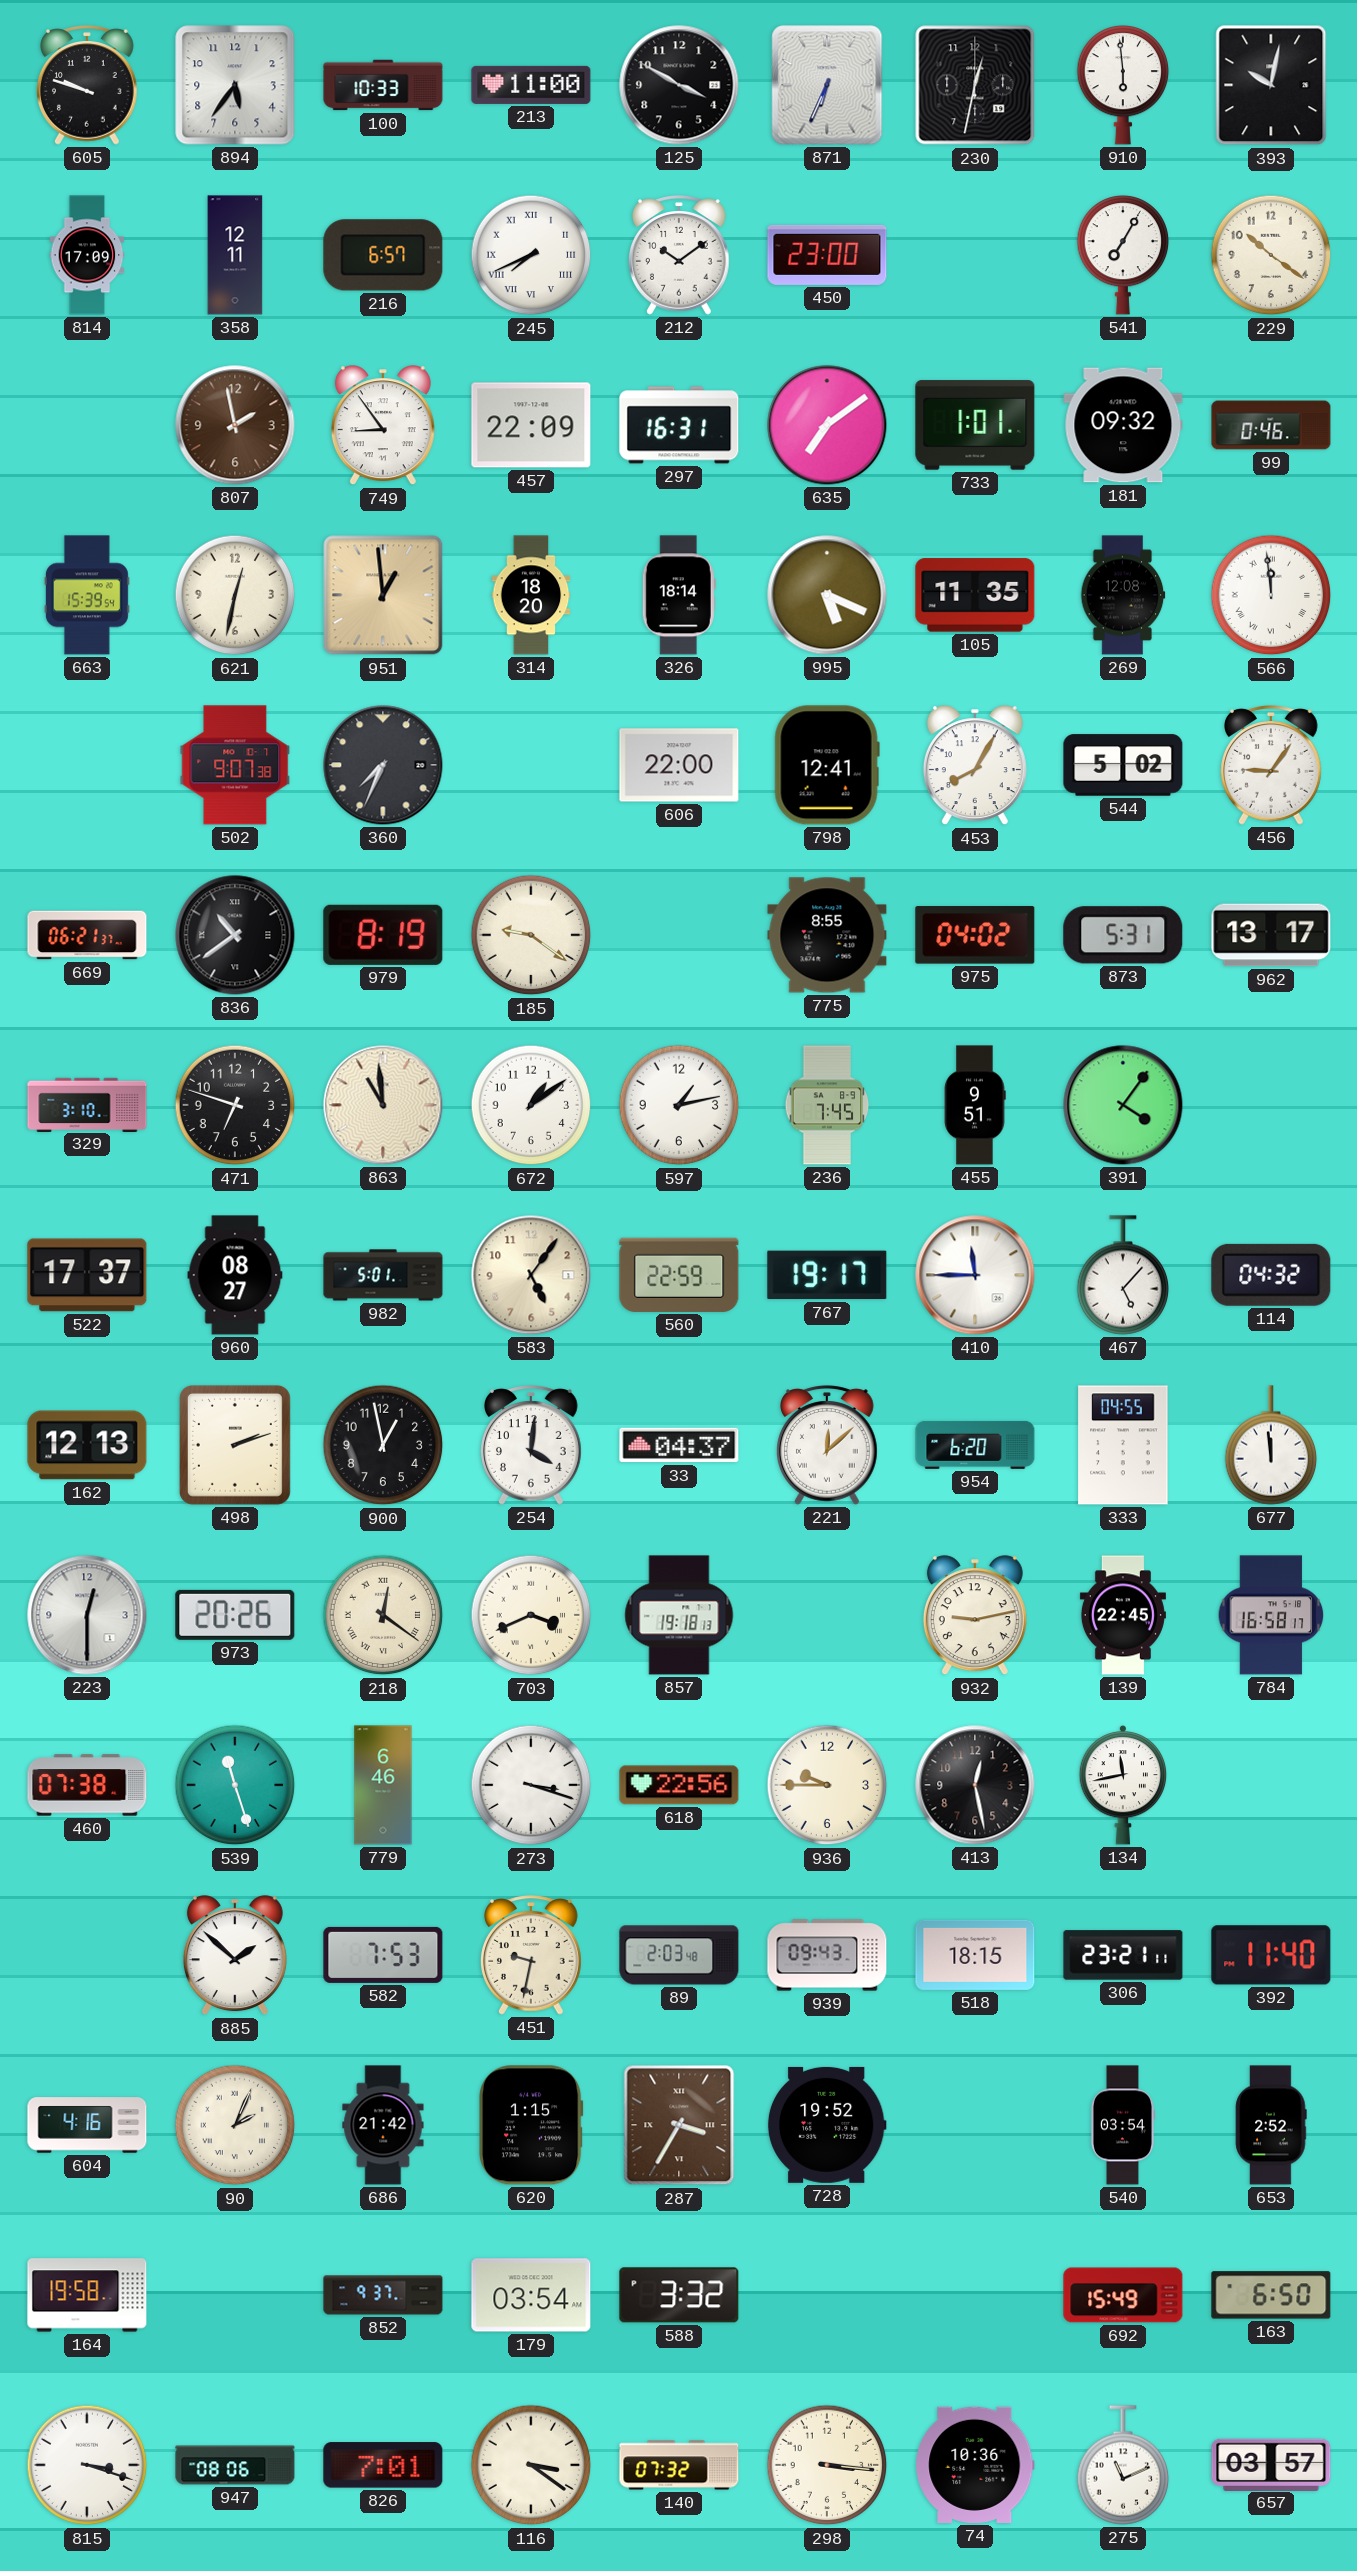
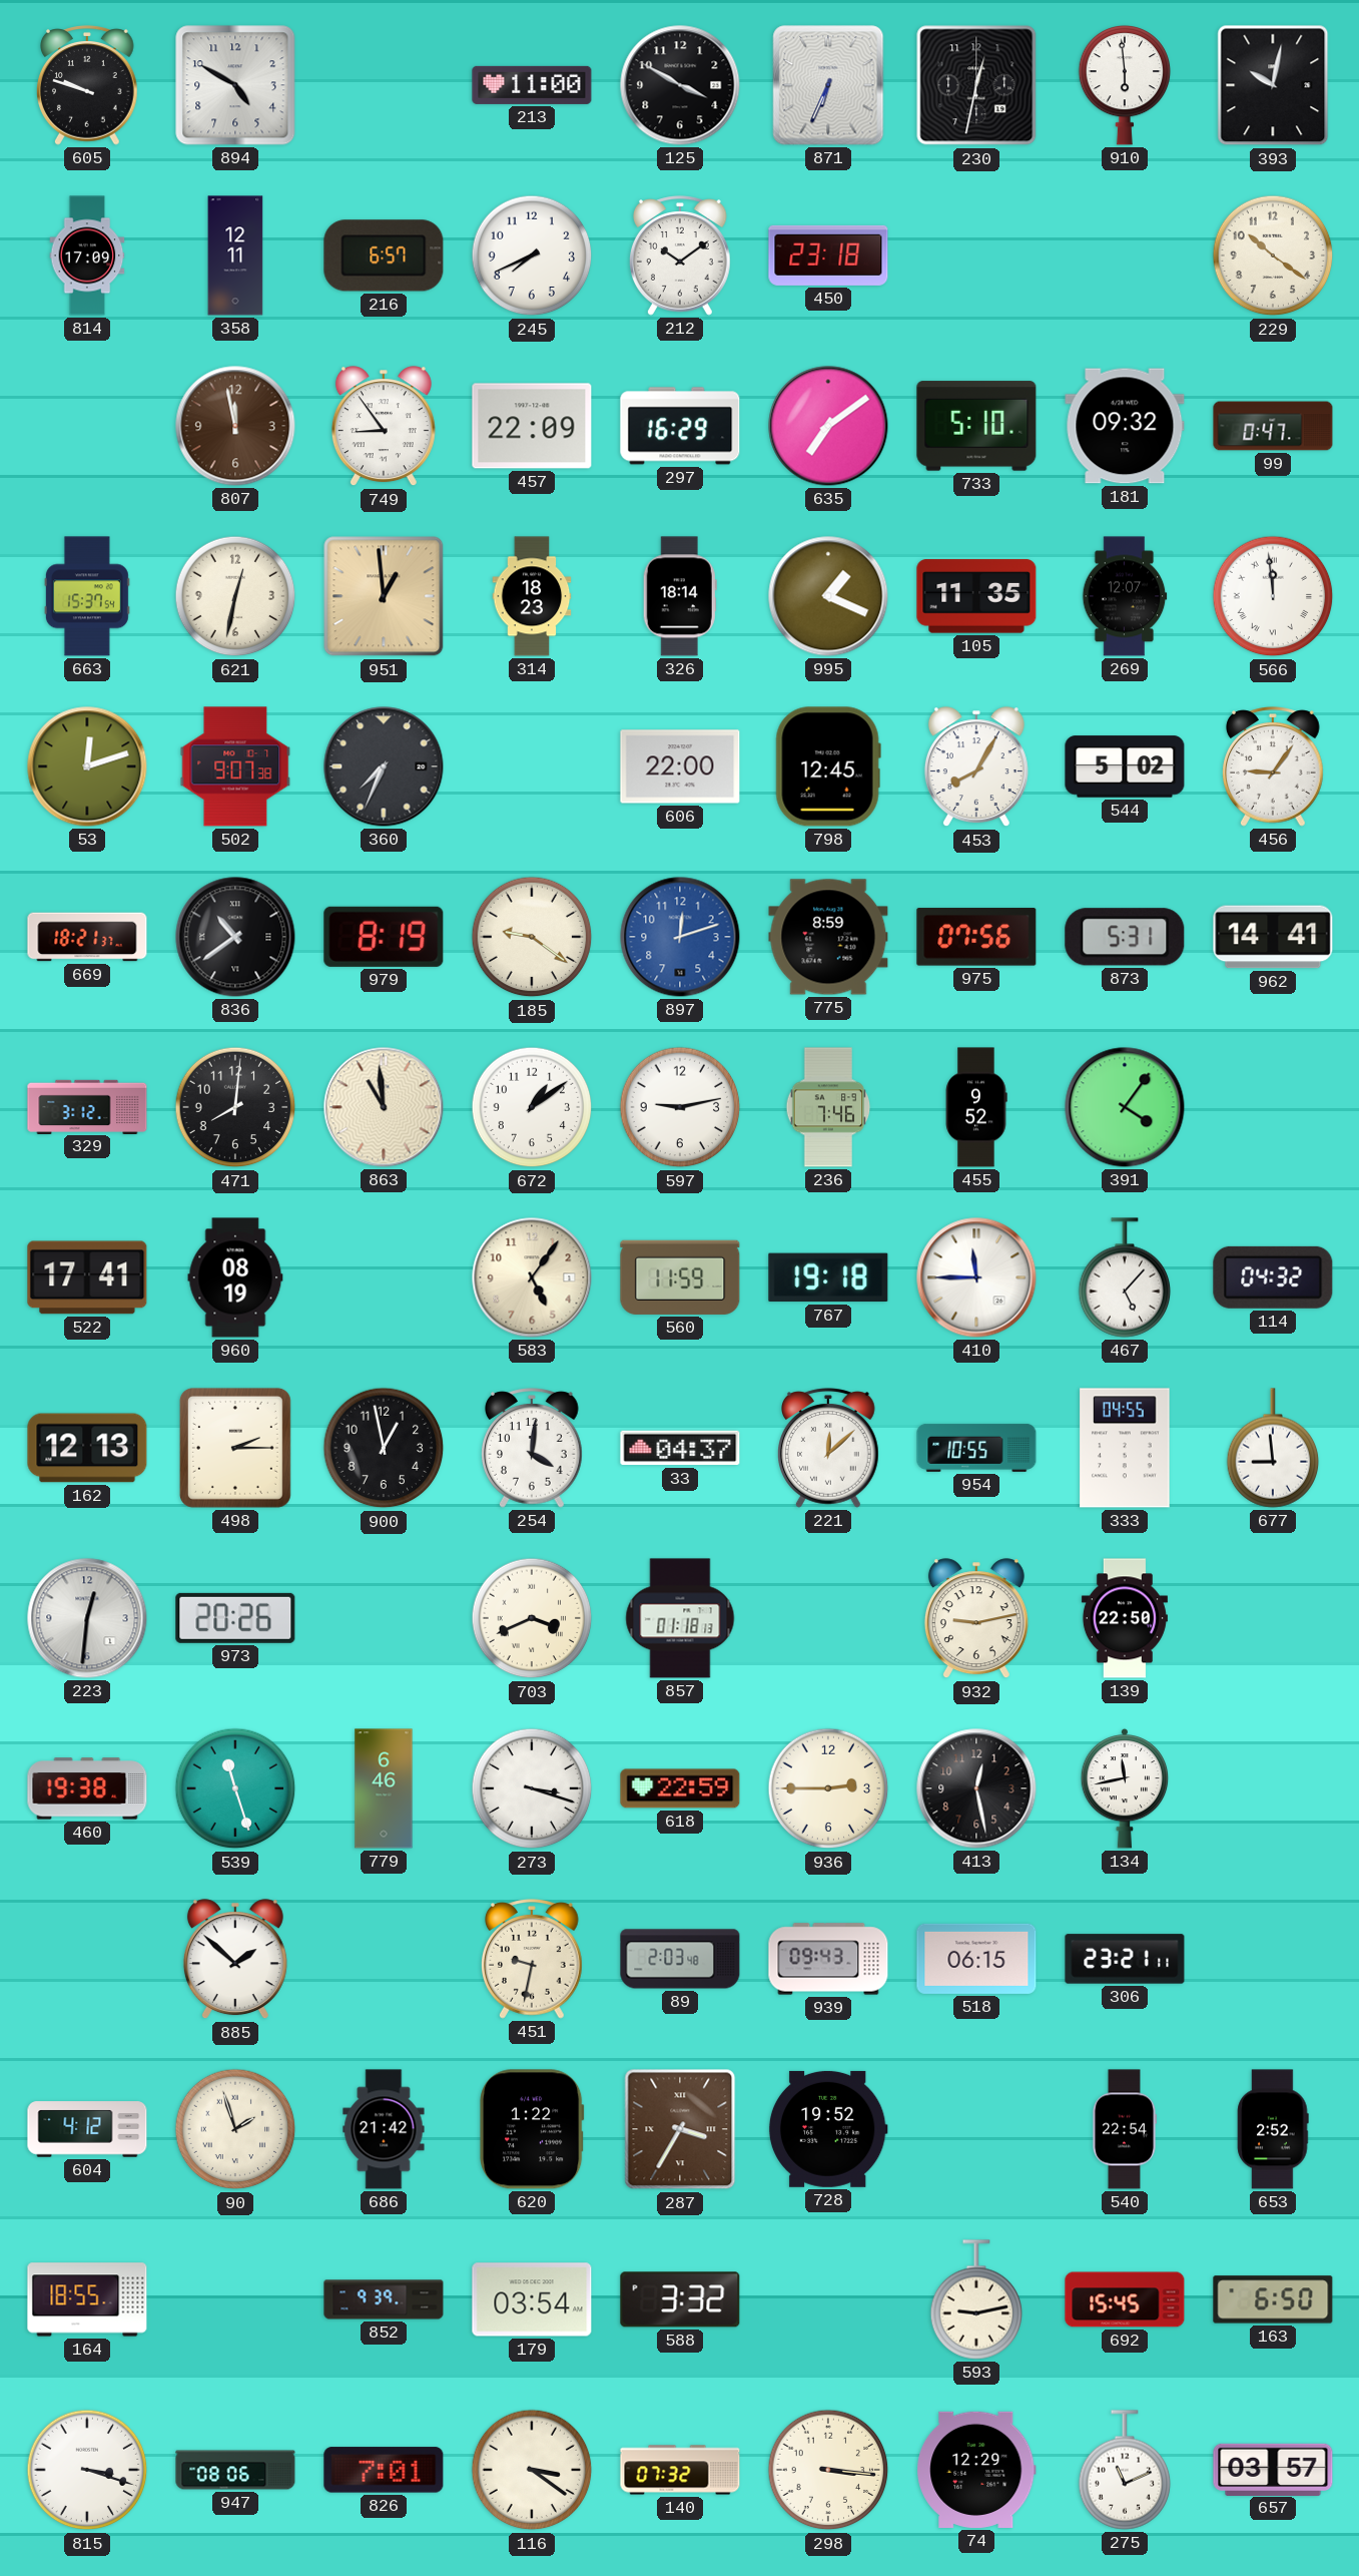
894: 5:36 -> 4:50 (235, 85)
100: 10:33 -> none (383, 85)
245 numerals: Roman -> Arabic (532, 255)
450: 23:00 -> 23:18 (828, 255)
541: 7:05 -> none (1123, 256)
807: 1:58 -> 11:58 (235, 426)
297: 16:31 -> 16:29 (680, 426)
733: 1:01 -> 5:10 (976, 426)
99: 0:46 -> 0:47 (1273, 426)
663: 15:39 -> 15:37 (87, 596)
314: 18:20 -> 18:23 (532, 596)
995: 5:19 -> 1:19 (828, 596)
269: 12:08 -> 12:07 (1125, 596)
53: none -> 12:12 (87, 766)
798: 12:41 -> 12:45 (828, 766)
669: 06:21 -> 18:21 (87, 937)
897: none -> 12:12 (680, 937)
775: 8:55 -> 8:59 (828, 937)
975: 04:02 -> 07:56 (976, 937)
962: 13:17 -> 14:41 (1273, 937)
329: 3:10 -> 3:12 (87, 1106)
471: 6:48 -> 8:01 (235, 1107)
597: 1:13 -> 9:13 (680, 1107)
236: 7:45 -> 7:46 (828, 1107)
455: 9:51 -> 9:52 (976, 1107)
522: 17:37 -> 17:41 (87, 1277)
960: 08:27 -> 08:19 (235, 1277)
982: 5:01 -> none (383, 1275)
560: 22:59 -> 11:59 (680, 1277)
767: 19:17 -> 19:18 (828, 1277)
498: 2:12 -> 2:15 (235, 1448)
954: 6:20 -> 10:55 (976, 1448)
677: 11:59 -> 8:59 (1273, 1448)
223: 12:30 -> 12:31 (87, 1618)
218: 12:21 -> none (383, 1615)
857: 19:18 -> 01:18 (680, 1618)
139: 22:45 -> 22:50 (1125, 1618)
784: 16:58 -> none (1271, 1615)
460: 07:38 -> 19:38 (87, 1788)
618: 22:56 -> 22:59 (680, 1788)
936: 9:45 -> 2:45 (828, 1788)
582: 7:53 -> none (383, 1955)
518: 18:15 -> 06:15 (976, 1959)
392: 11:40 -> none (1271, 1955)
604: 4:16 -> 4:12 (87, 2129)
90: 2:04 -> 1:57 (235, 2129)
620: 1:15 -> 1:22 (532, 2129)
540: 03:54 -> 22:54 (1124, 2129)
164: 19:58 -> 18:55 (87, 2299)
852: 9:37 -> 9:39 (384, 2299)
593: none -> 9:13 (976, 2299)
692: 15:49 -> 15:45 (1125, 2299)
74: 10:36 -> 12:29 (976, 2470)
